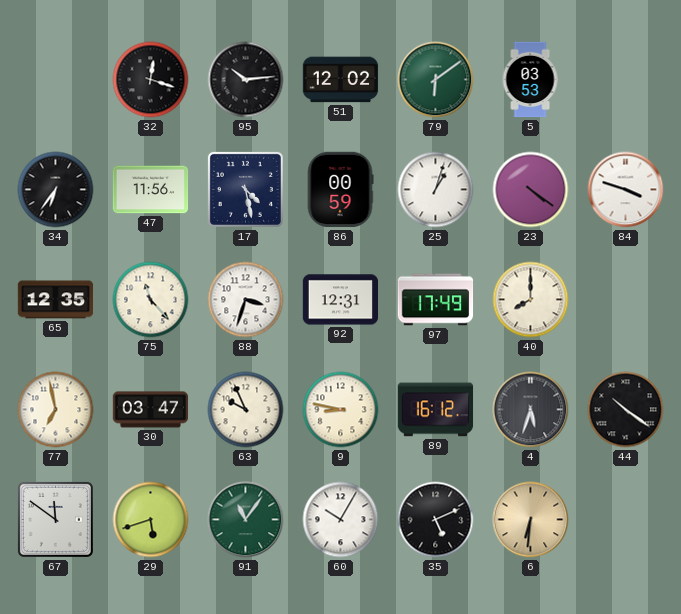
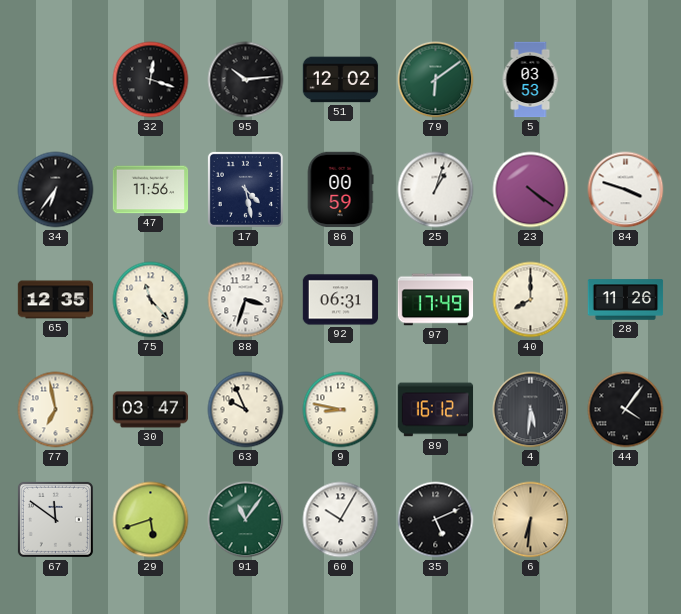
92: 12:31 -> 06:31 (341, 300)
28: none -> 11:26 (626, 300)
4: 5:33 -> 5:31 (531, 410)
44: 10:21 -> 4:06 (626, 410)
